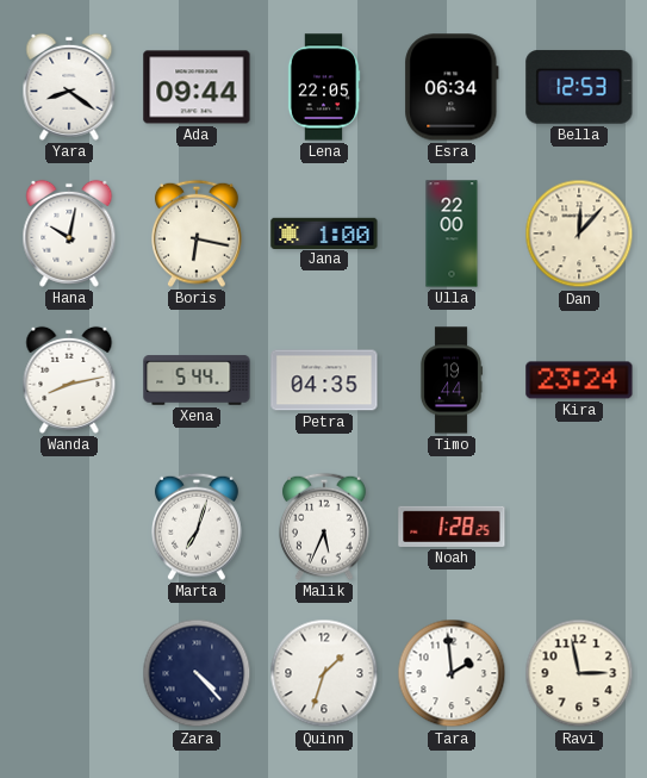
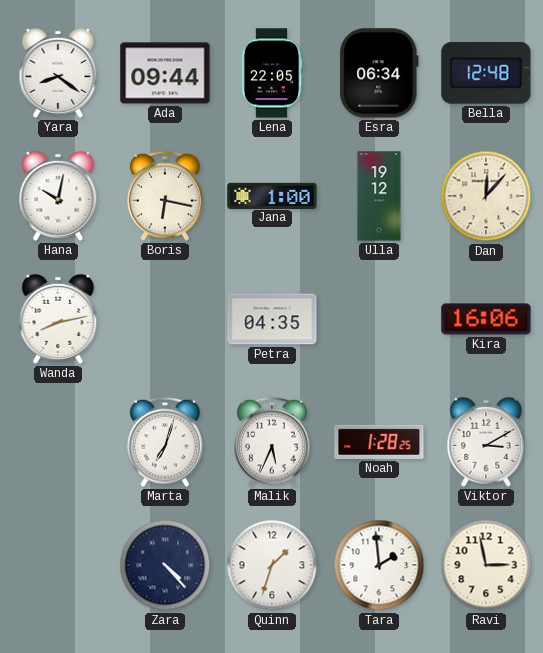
Bella: 12:53 -> 12:48 (486, 73)
Ulla: 22:00 -> 19:12 (379, 196)
Xena: 5:44 -> none (197, 380)
Timo: 19:44 -> none (452, 380)
Kira: 23:24 -> 16:06 (486, 319)
Viktor: none -> 3:10 (486, 442)
